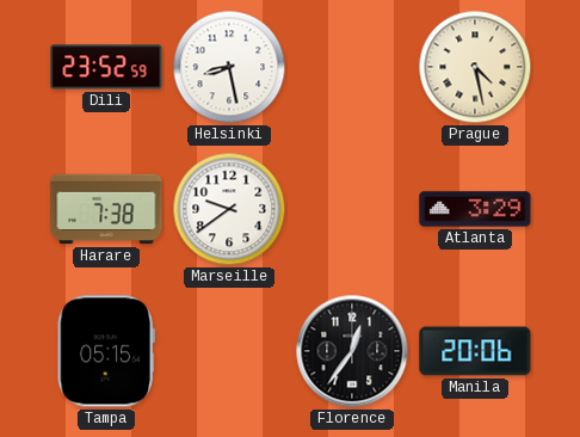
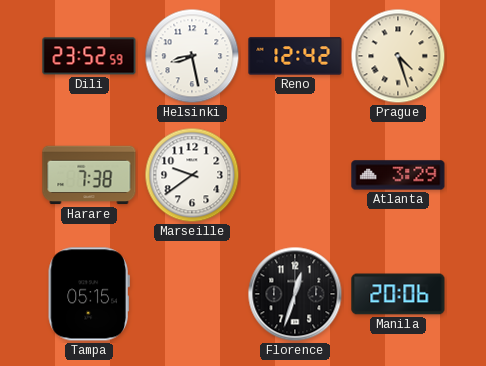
Reno: none -> 12:42 (295, 56)
Prague: 4:28 -> 4:27 (398, 56)
Florence: 12:36 -> 12:33 (295, 294)
